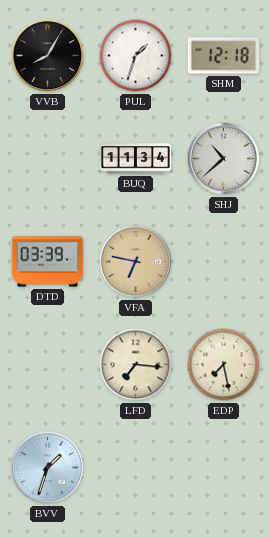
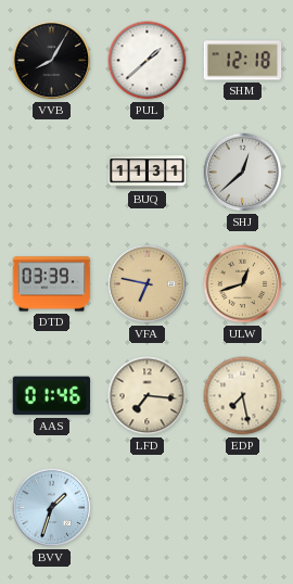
PUL: 1:33 -> 1:38 (148, 61)
BUQ: 11:34 -> 11:31 (148, 173)
SHJ: 10:38 -> 12:38 (243, 173)
ULW: none -> 12:42 (243, 284)
AAS: none -> 01:46 (51, 396)
